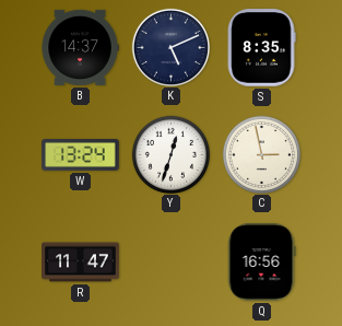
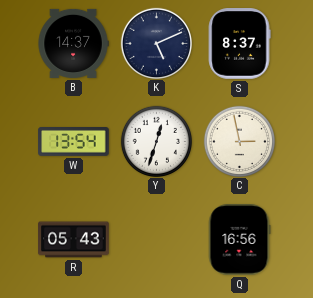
S: 8:35 -> 8:37 (239, 44)
W: 13:24 -> 13:54 (74, 142)
R: 11:47 -> 05:43 (74, 240)
